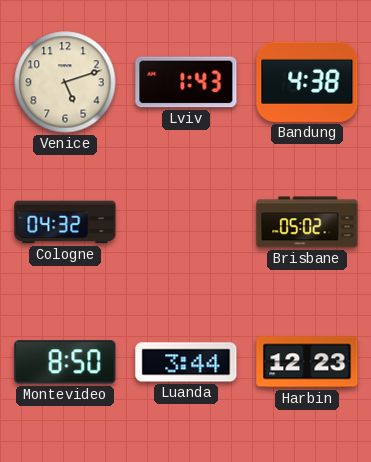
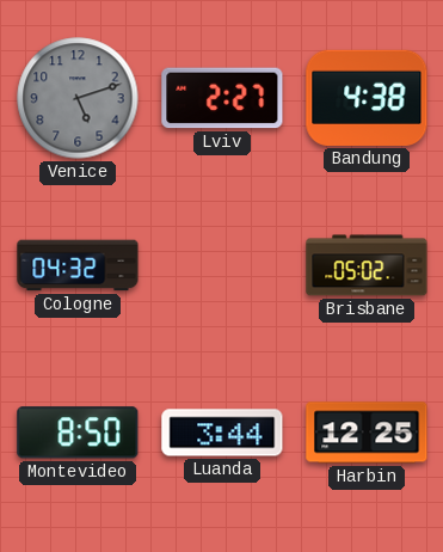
Venice dial: cream -> grey (78, 98)
Lviv: 1:43 -> 2:27 (222, 98)
Harbin: 12:23 -> 12:25 (367, 433)
